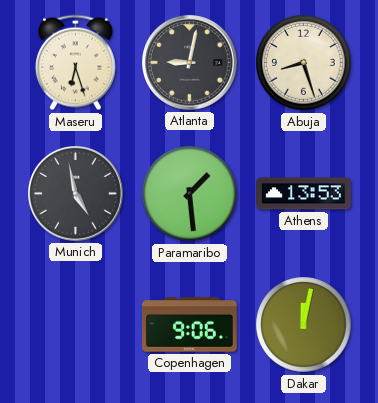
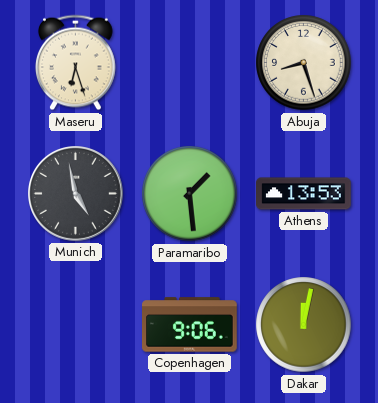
Atlanta: 9:02 -> none (190, 63)
